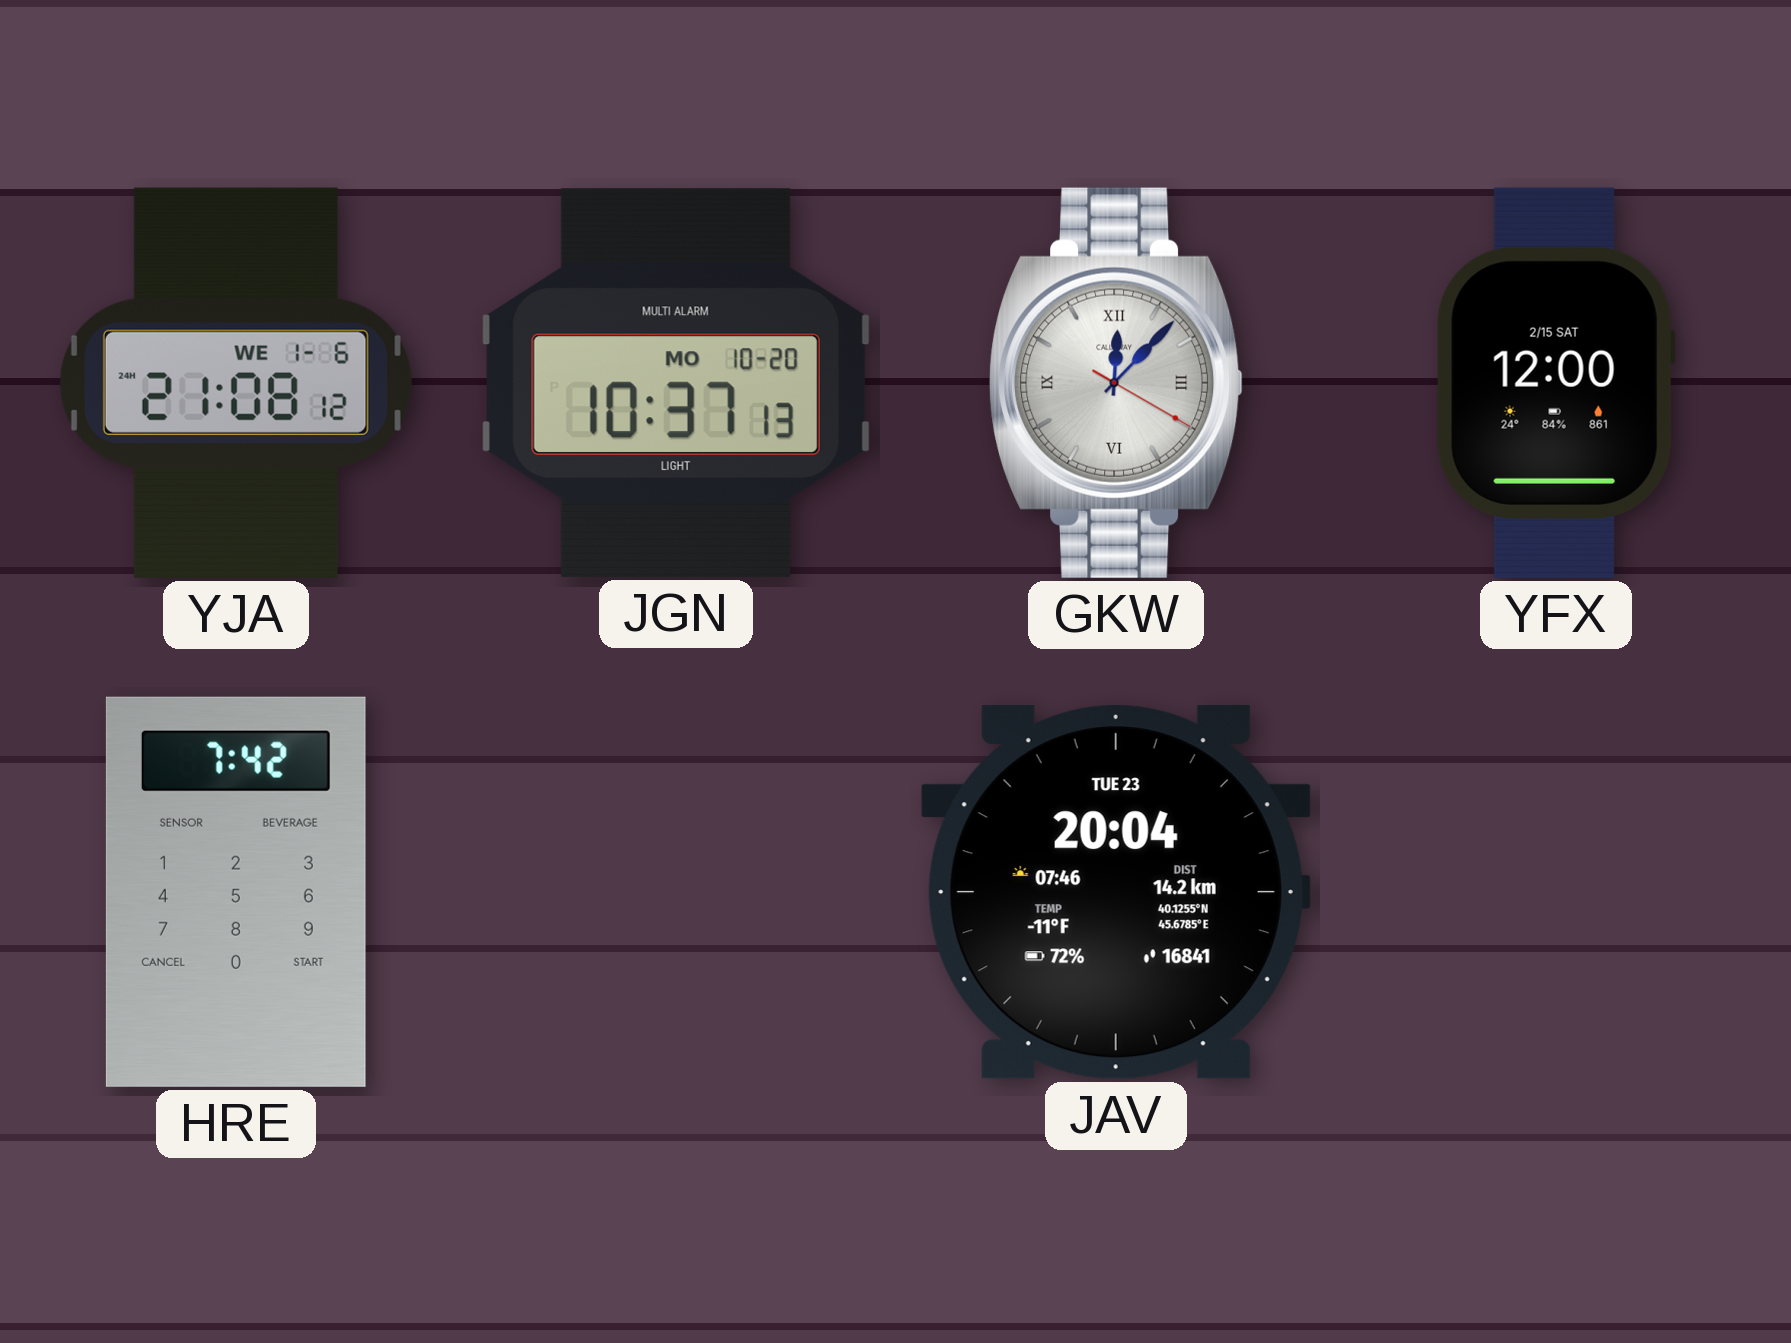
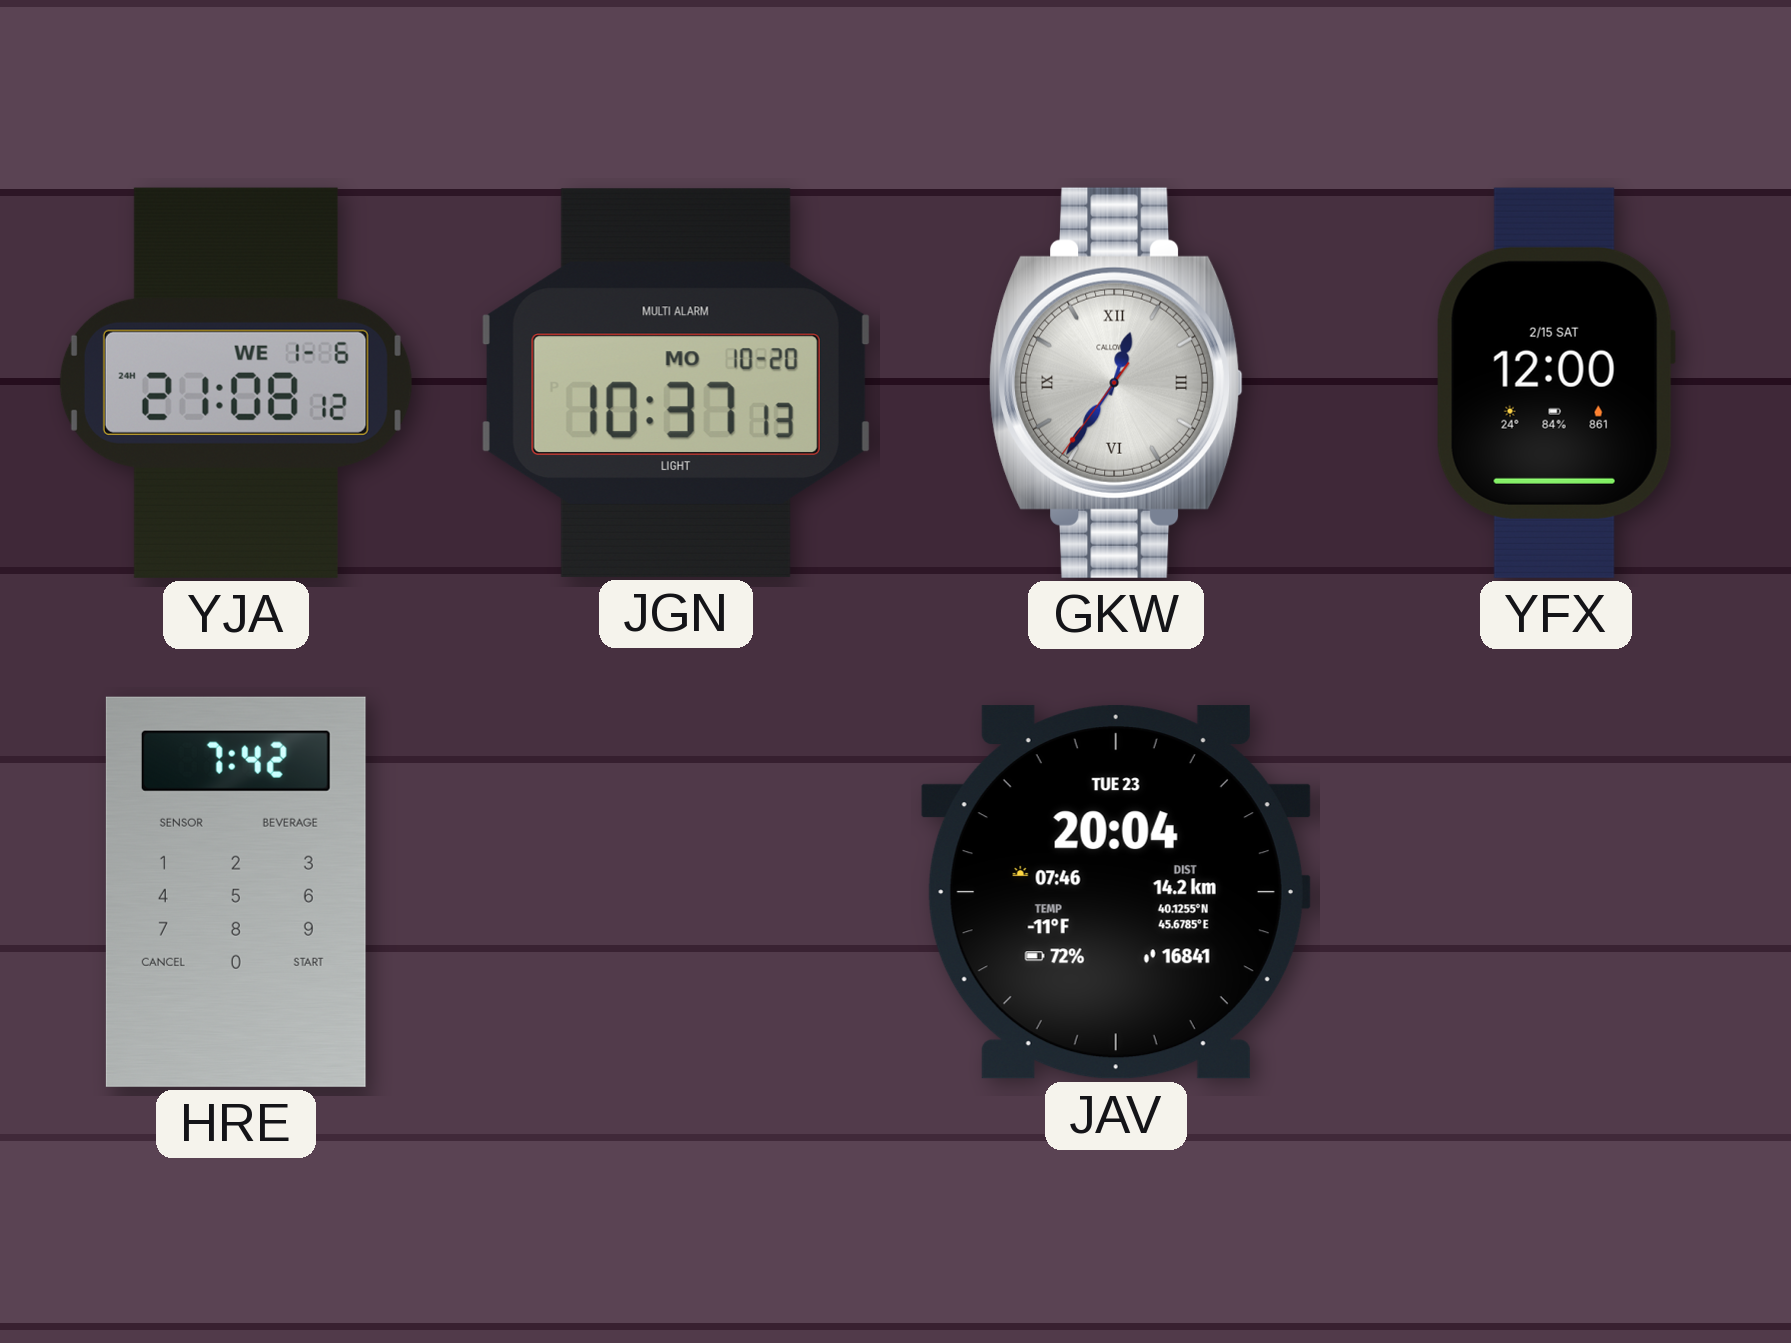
GKW: 12:07 -> 12:35 (1116, 383)
